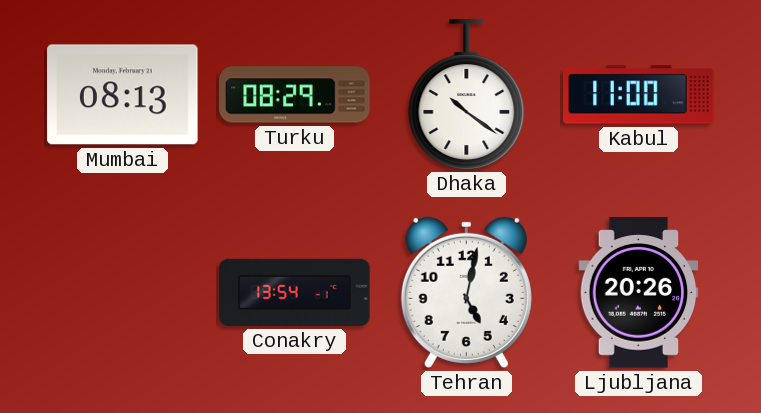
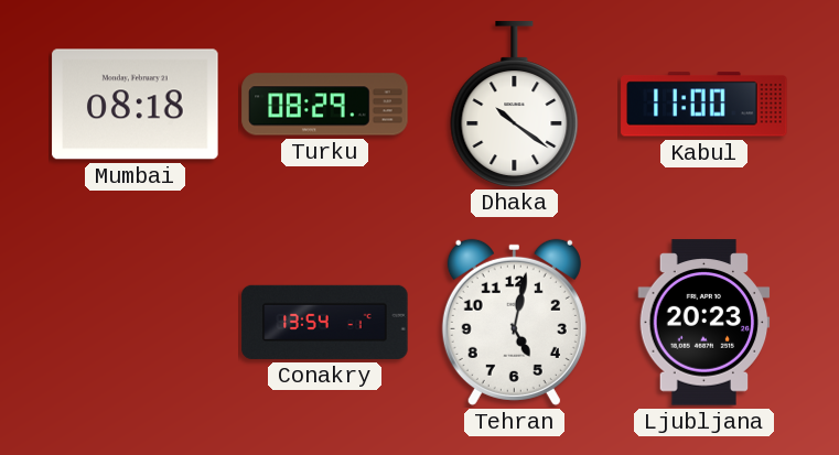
Mumbai: 08:13 -> 08:18 (136, 105)
Ljubljana: 20:26 -> 20:23 (704, 323)
